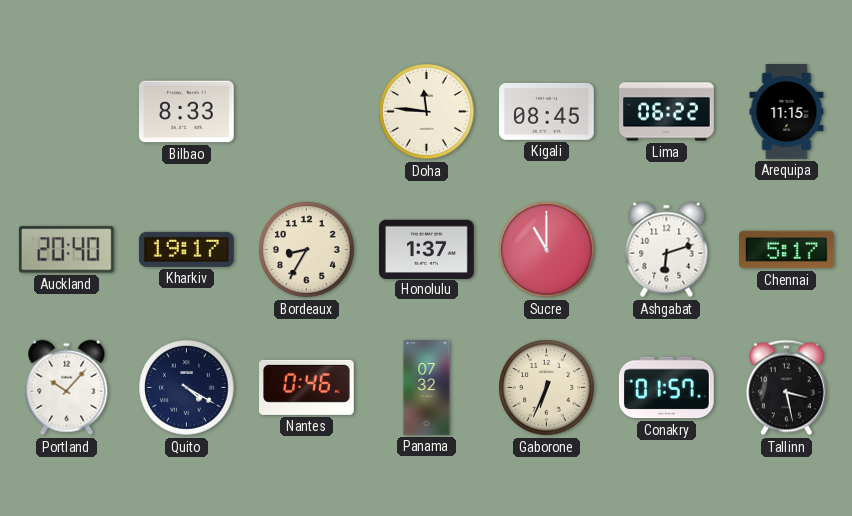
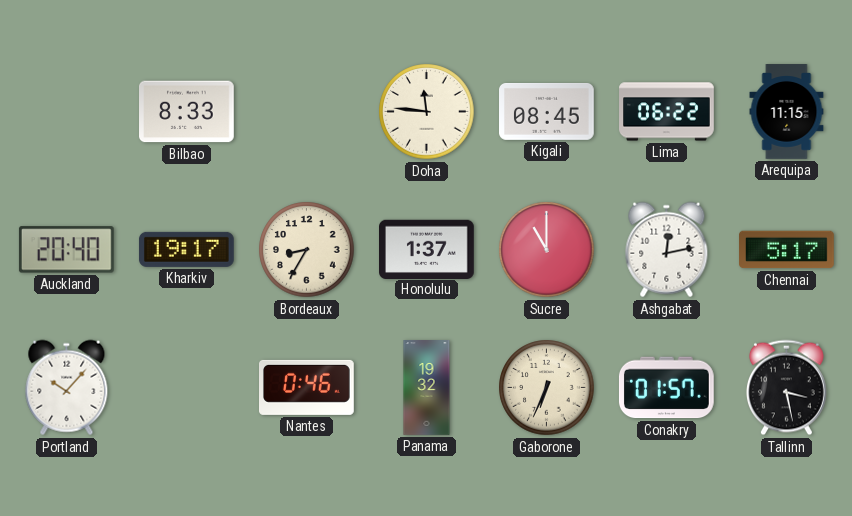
Ashgabat: 6:12 -> 12:13 (667, 250)
Quito: 4:20 -> none (187, 388)
Panama: 07:32 -> 19:32 (427, 388)
